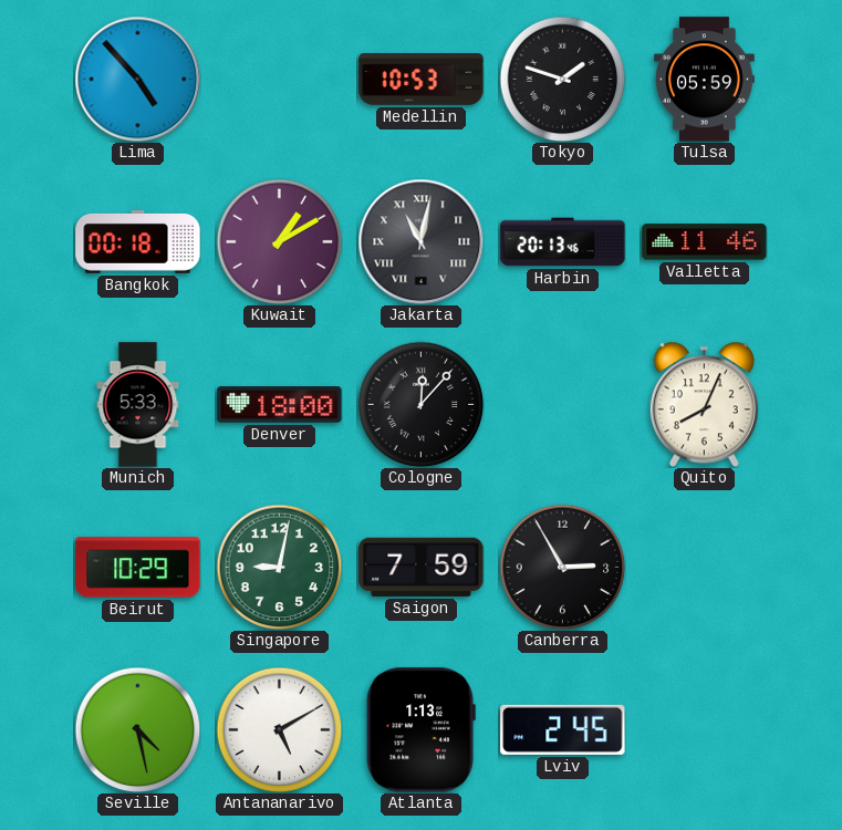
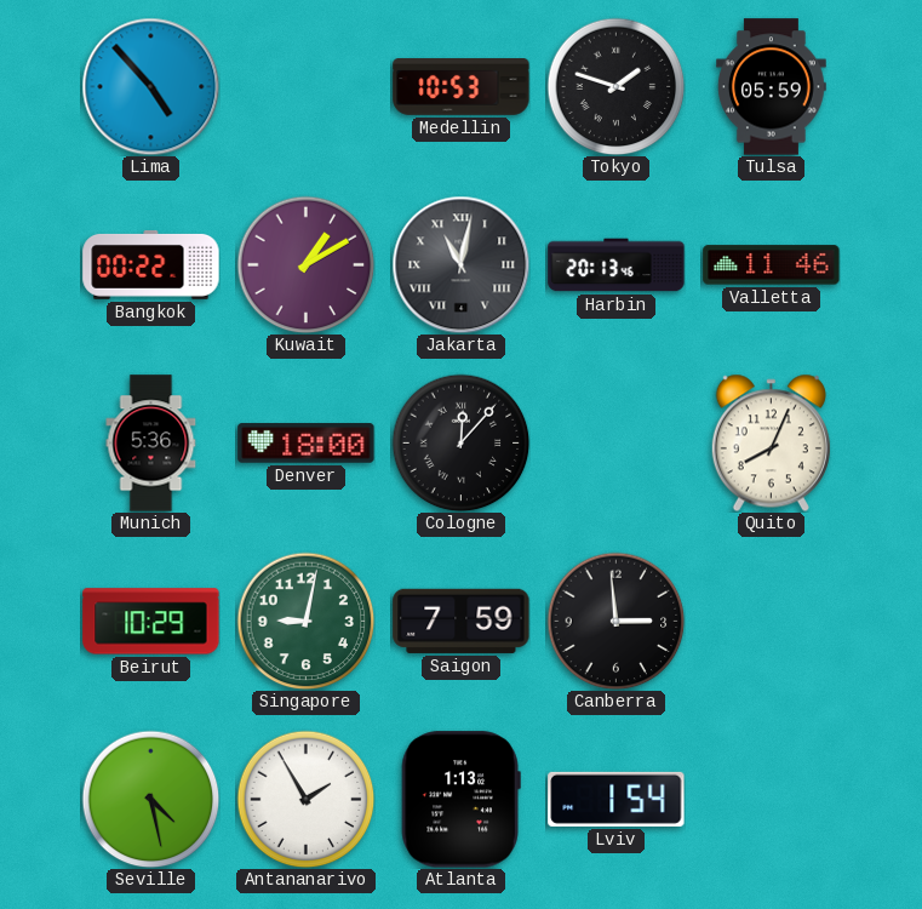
Bangkok: 00:18 -> 00:22 (151, 264)
Munich: 5:33 -> 5:36 (151, 444)
Canberra: 2:55 -> 2:59 (615, 621)
Antananarivo: 5:10 -> 1:55 (305, 799)
Lviv: 2:45 -> 1:54 (617, 799)
